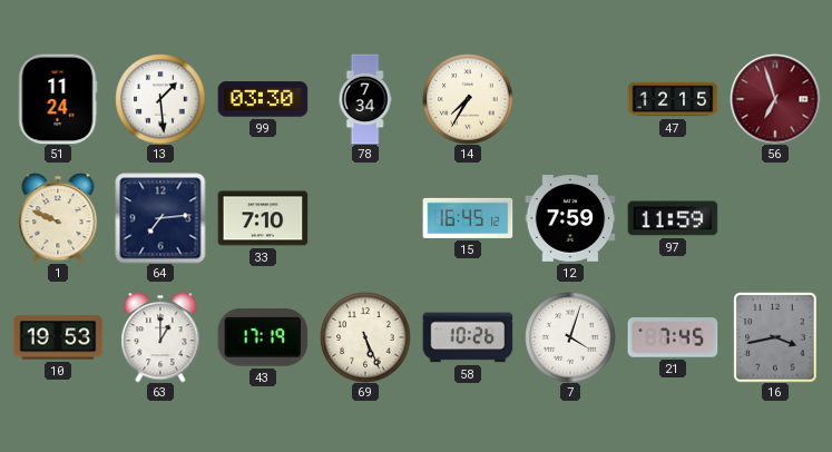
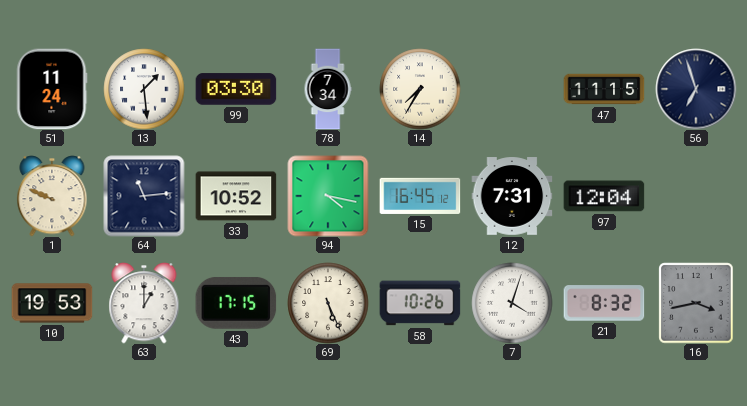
47: 12:15 -> 11:15 (604, 89)
56 dial: burgundy -> navy (696, 89)
64: 7:14 -> 11:14 (144, 196)
33: 7:10 -> 10:52 (236, 196)
94: none -> 4:17 (328, 196)
12: 7:59 -> 7:31 (512, 196)
97: 11:59 -> 12:04 (604, 196)
43: 17:19 -> 17:15 (236, 303)
21: 7:45 -> 8:32 (604, 303)
